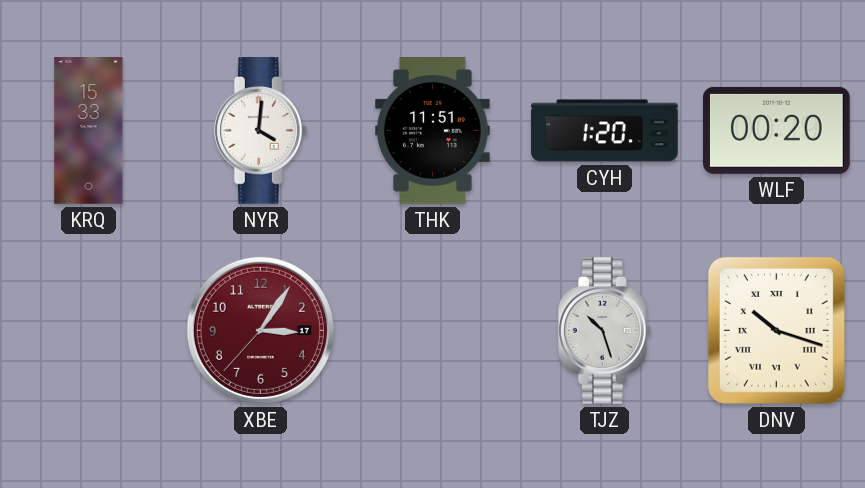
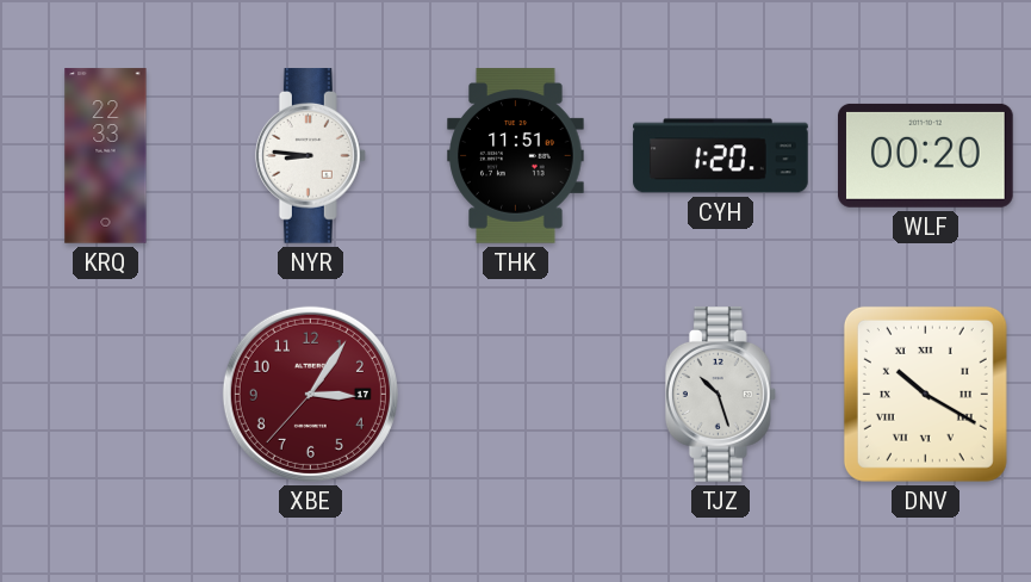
KRQ: 15:33 -> 22:33 (106, 156)
NYR: 4:01 -> 8:46 (310, 156)
DNV: 10:18 -> 10:20 (925, 394)
